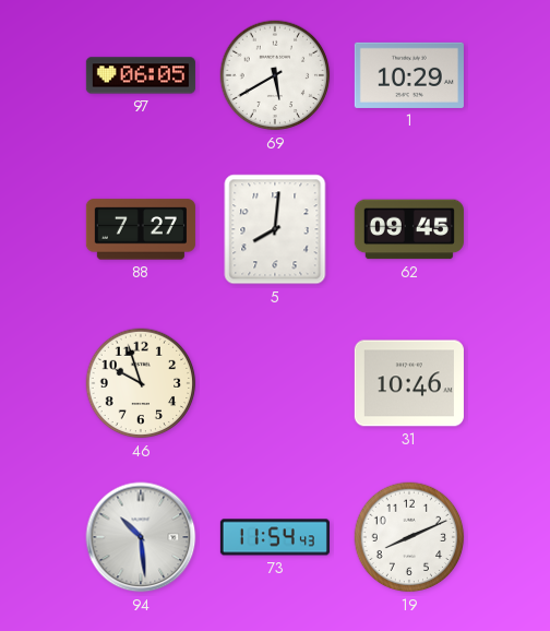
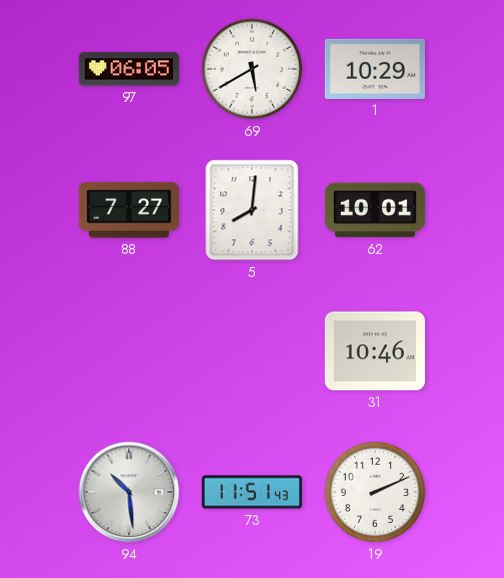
62: 09:45 -> 10:01 (375, 210)
46: 9:57 -> none (141, 383)
73: 11:54 -> 11:51 (252, 492)
19: 8:11 -> 2:11 (375, 492)
